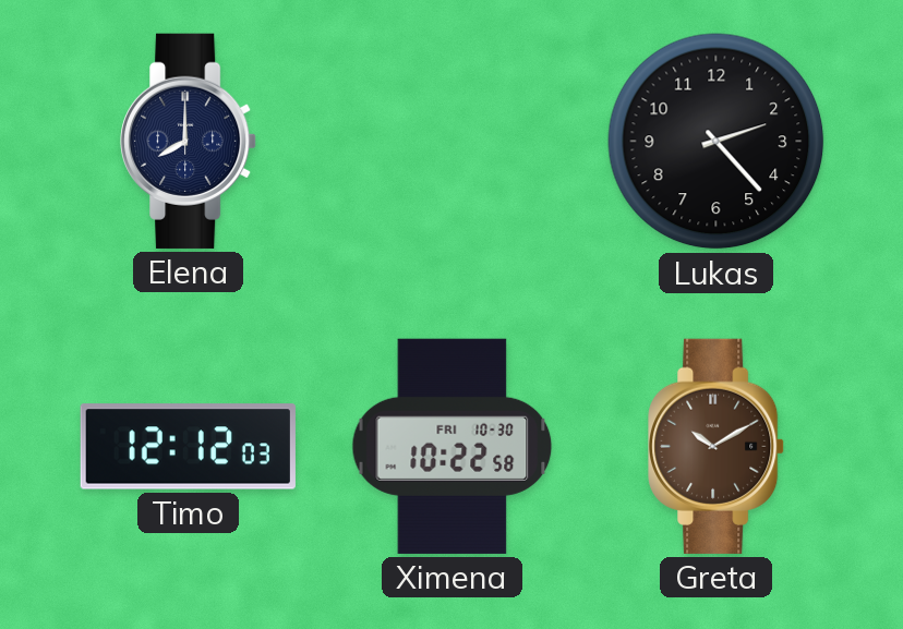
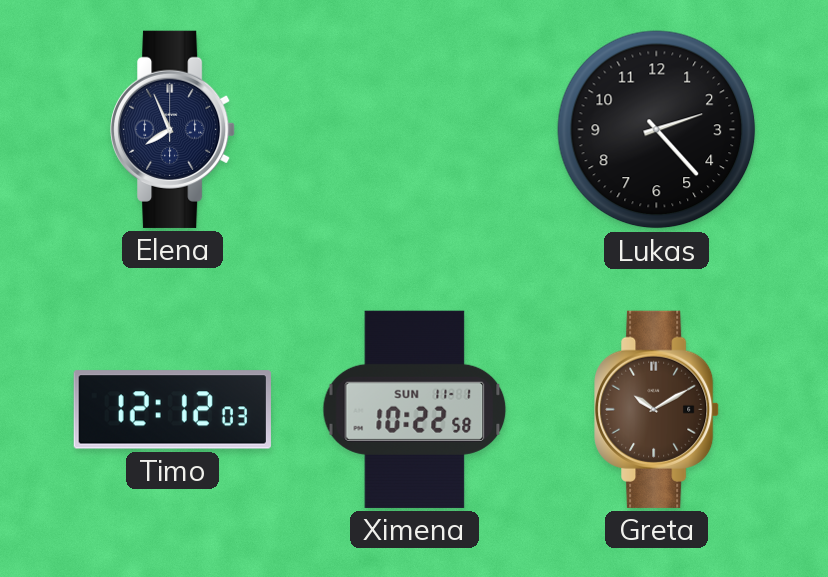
Elena: 8:00 -> 7:56 (173, 129)
Ximena date: FRI 10-30 -> SUN 11-1 (415, 409)
